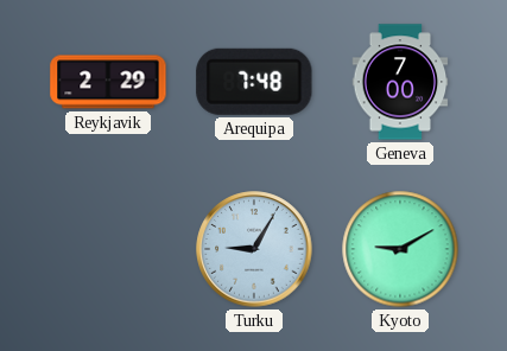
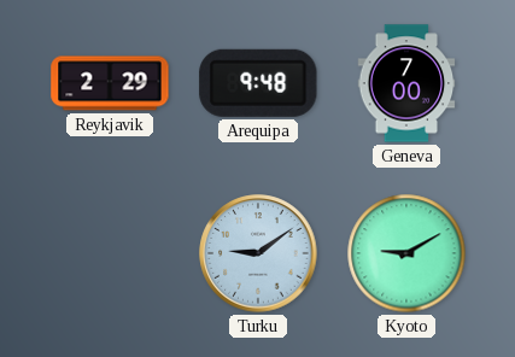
Arequipa: 7:48 -> 9:48 (258, 83)
Turku: 9:05 -> 9:09 (258, 253)
